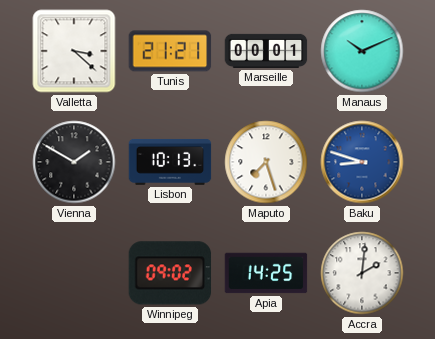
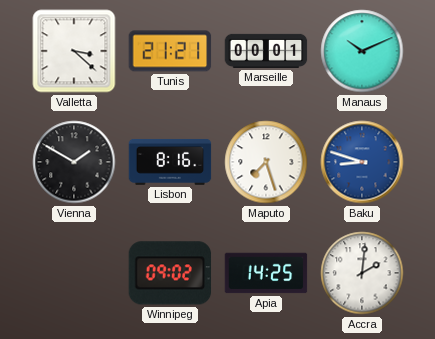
Lisbon: 10:13 -> 8:16 (170, 162)
